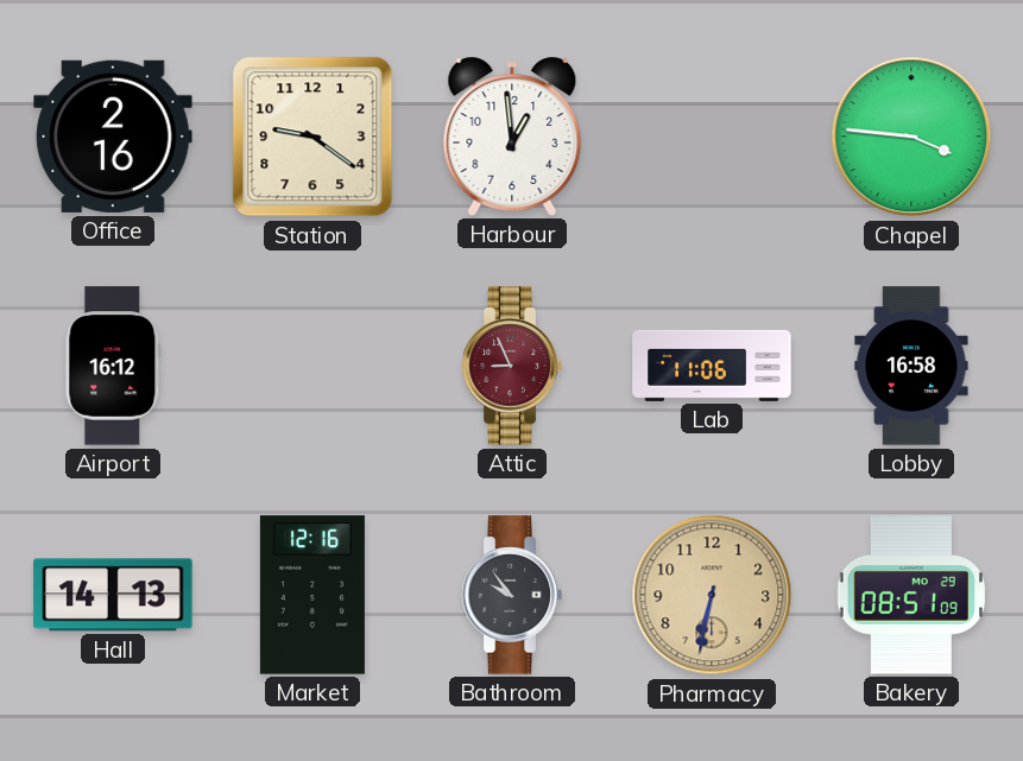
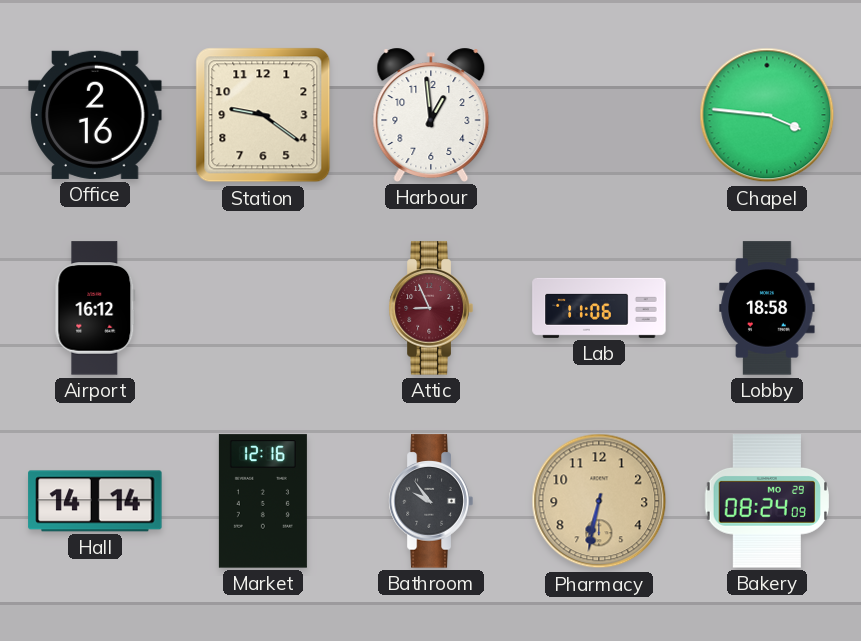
Lobby: 16:58 -> 18:58 (767, 308)
Hall: 14:13 -> 14:14 (95, 501)
Bakery: 08:51 -> 08:24 (766, 501)
